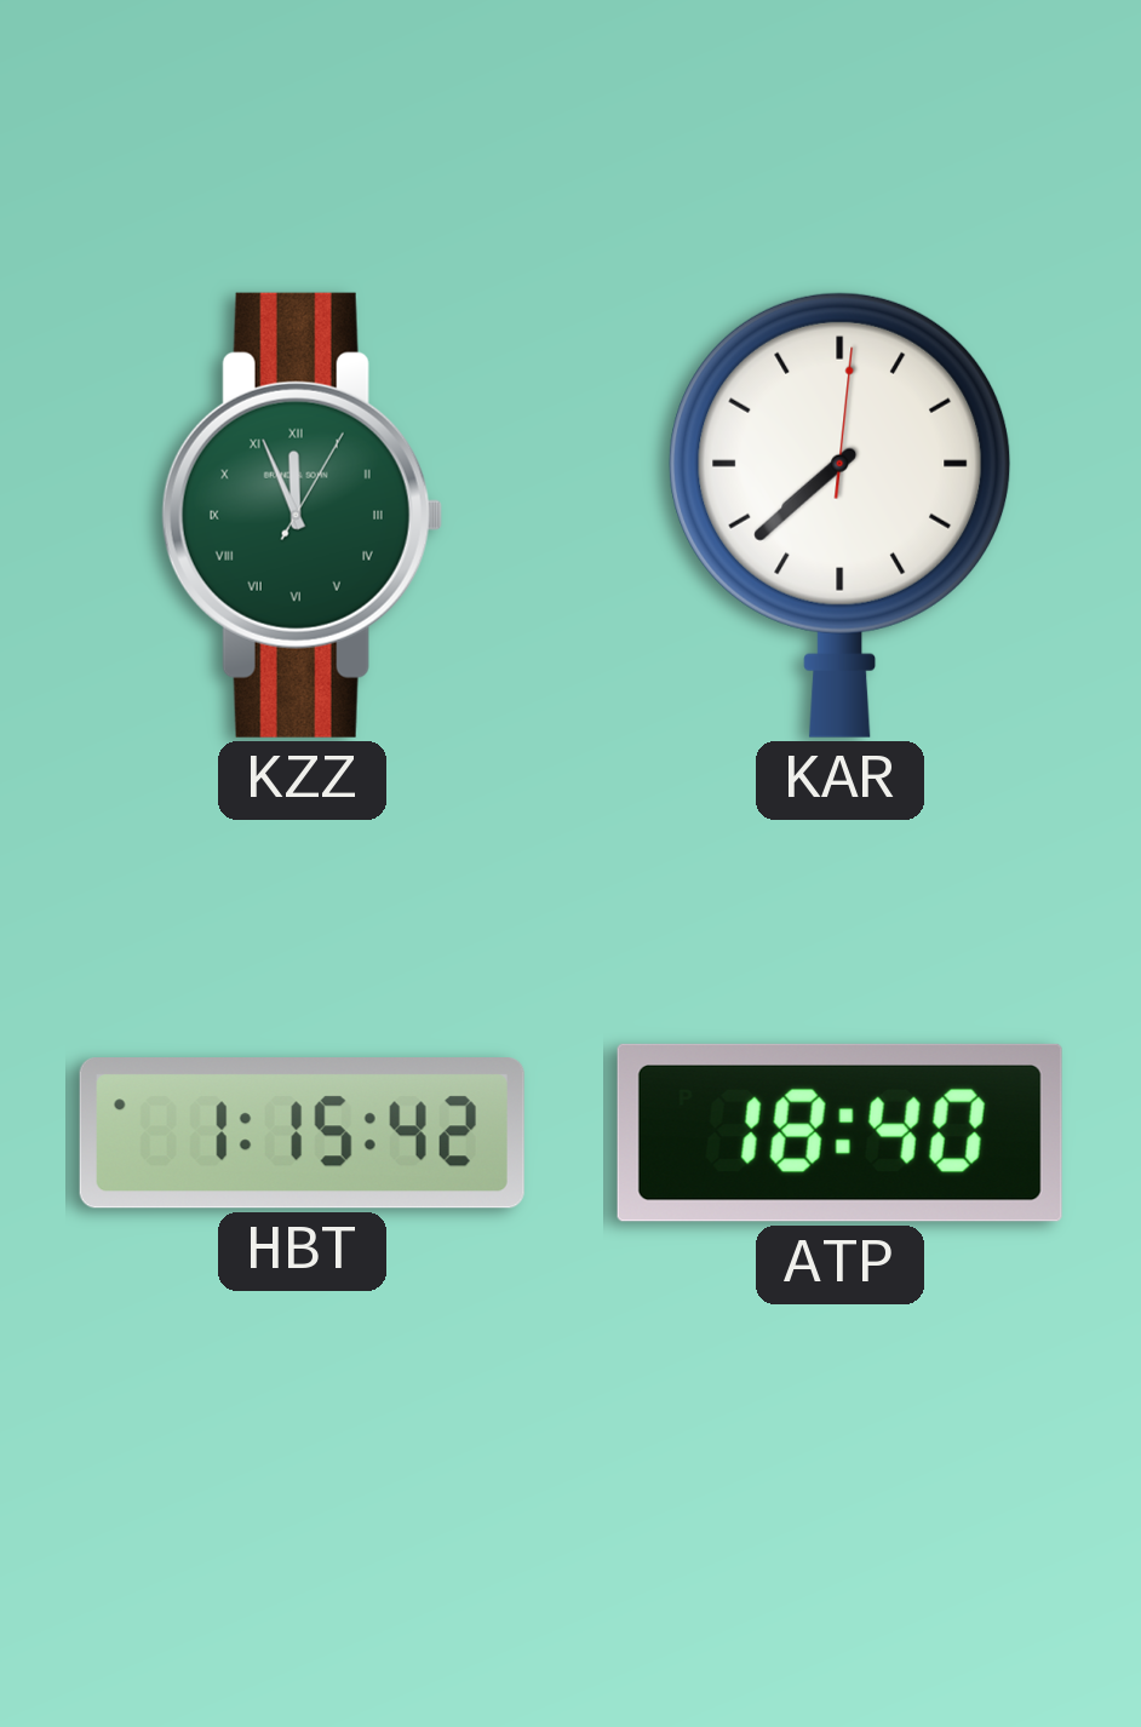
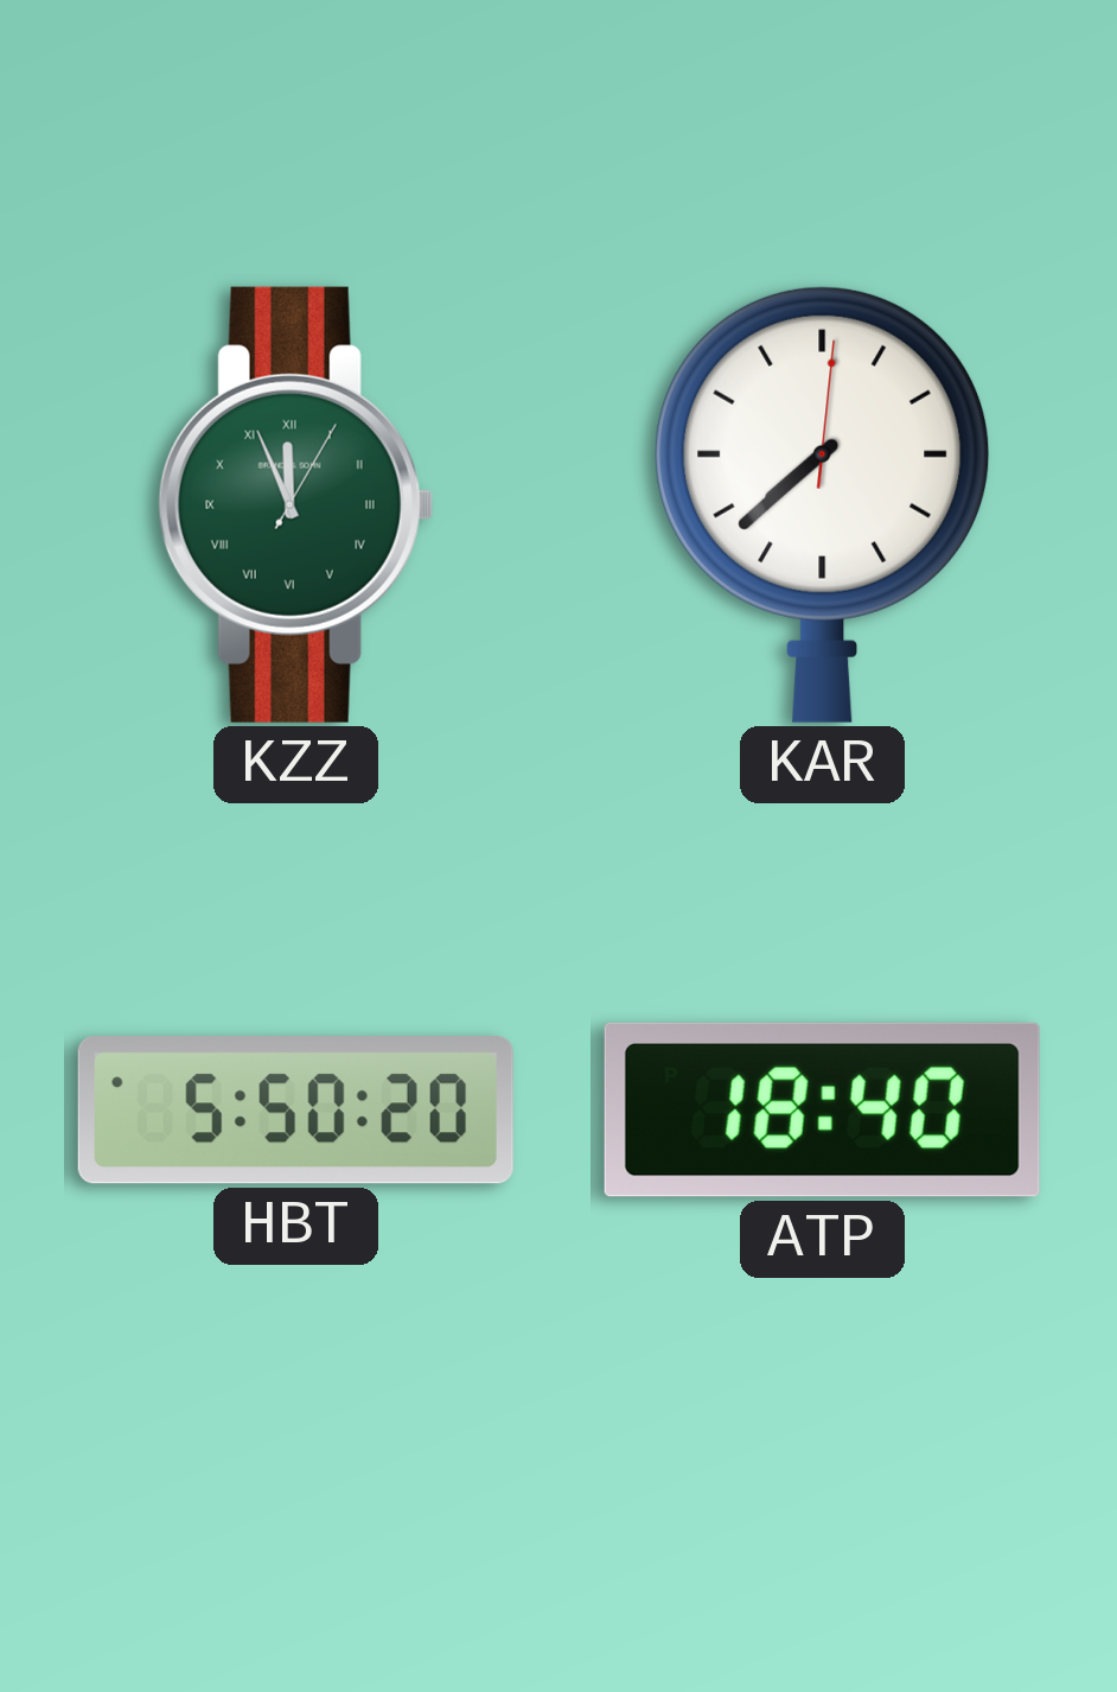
HBT: 1:15 -> 5:50 (295, 1111)
